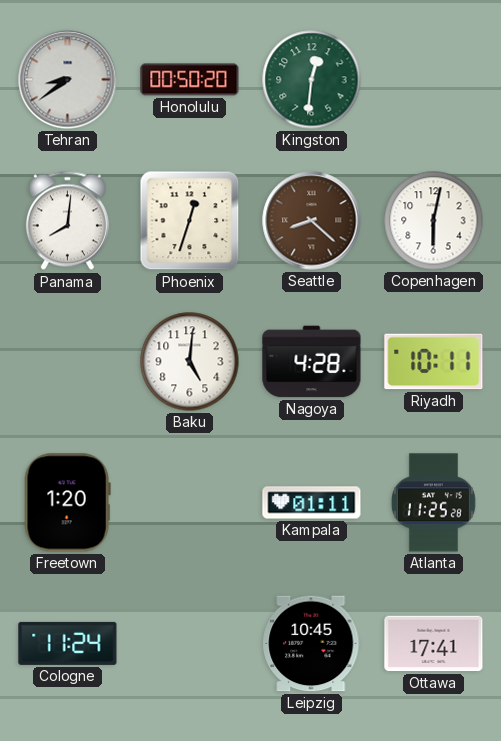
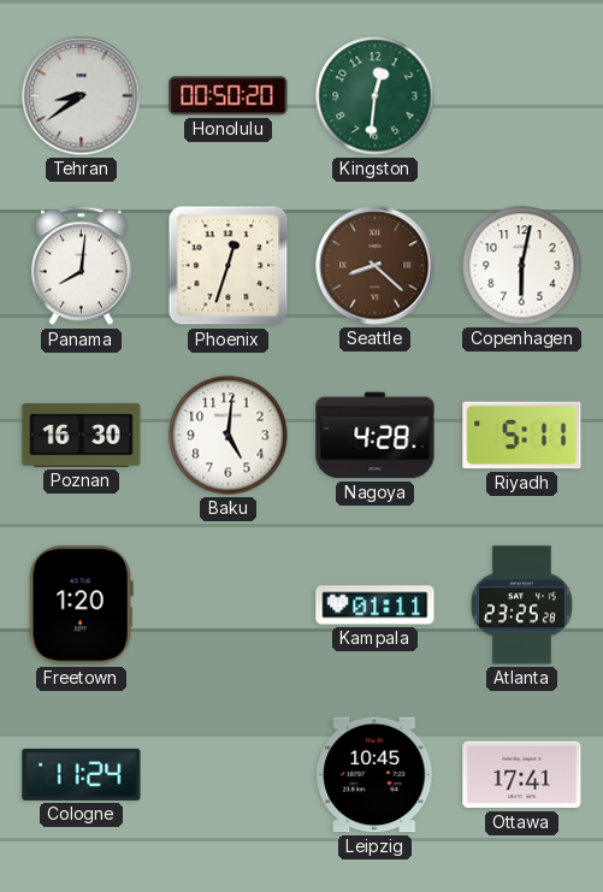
Poznan: none -> 16:30 (82, 435)
Riyadh: 10:11 -> 5:11 (522, 436)
Atlanta: 11:25 -> 23:25 (521, 606)
